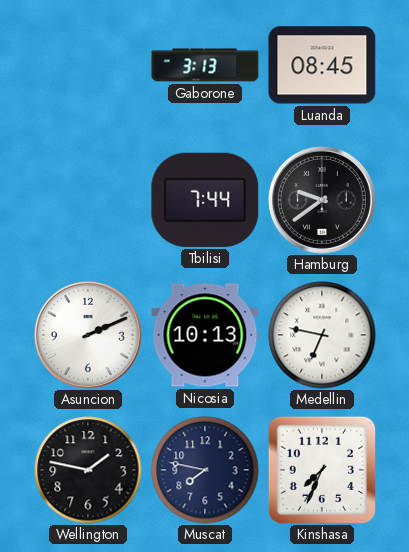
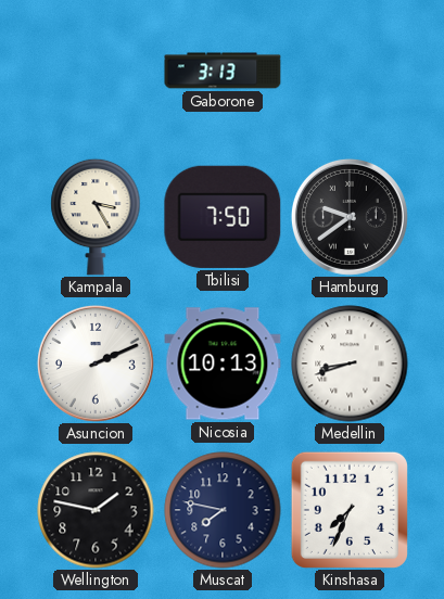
Luanda: 08:45 -> none (322, 65)
Kampala: none -> 3:25 (96, 217)
Tbilisi: 7:44 -> 7:50 (223, 217)
Medellin: 6:47 -> 8:42 (350, 364)
